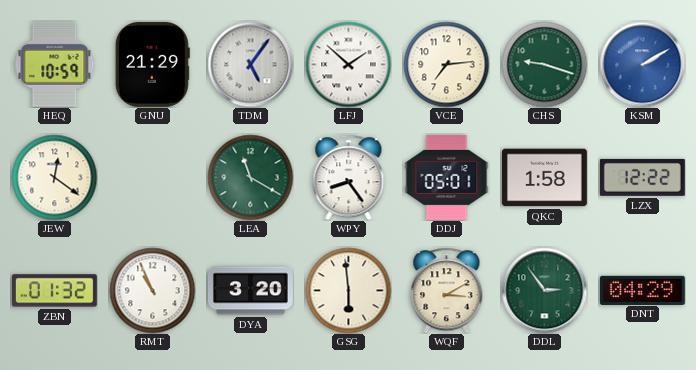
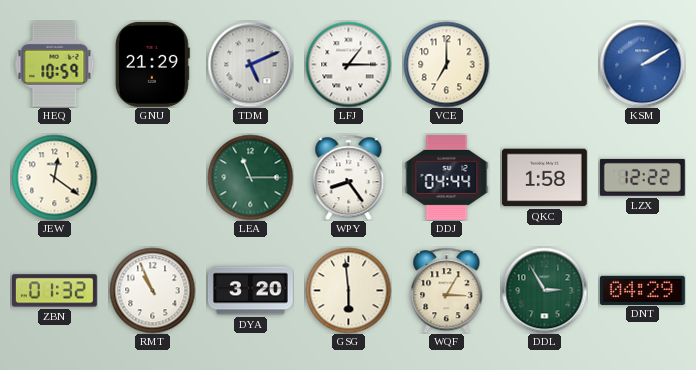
TDM: 5:06 -> 5:11 (250, 64)
LFJ: 1:52 -> 1:15 (348, 64)
VCE: 7:14 -> 7:00 (446, 64)
CHS: 9:18 -> none (544, 64)
LEA: 11:20 -> 11:15 (250, 177)
DDJ: 05:01 -> 04:44 (447, 177)
WQF: 3:10 -> 3:05 (447, 290)
DDL: 2:54 -> 2:55 (544, 290)
